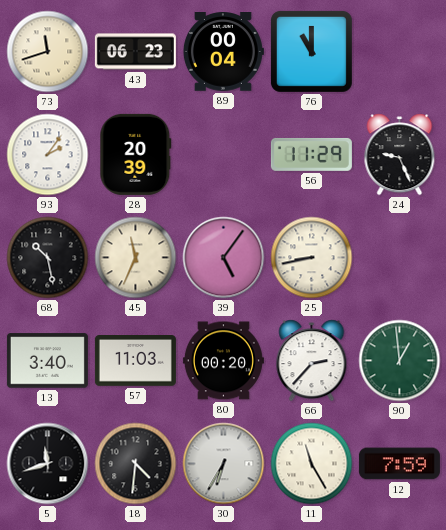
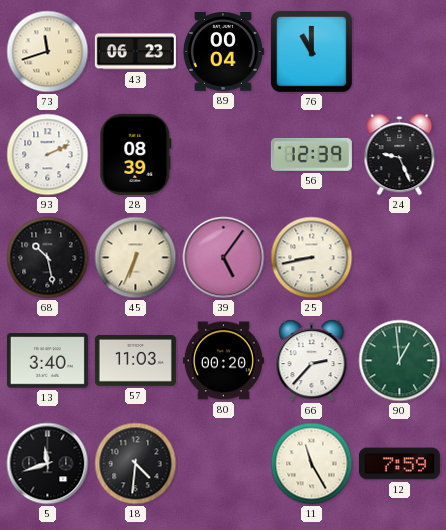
93: 2:06 -> 2:11 (48, 155)
28: 20:39 -> 08:39 (136, 154)
56: 11:29 -> 12:39 (311, 154)
45: 11:34 -> 6:34 (136, 258)
30: 6:35 -> none (224, 464)
